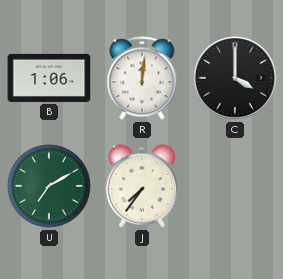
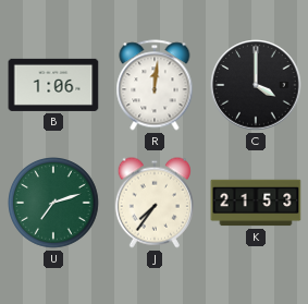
U: 7:10 -> 7:12 (54, 204)
K: none -> 21:53 (256, 203)
